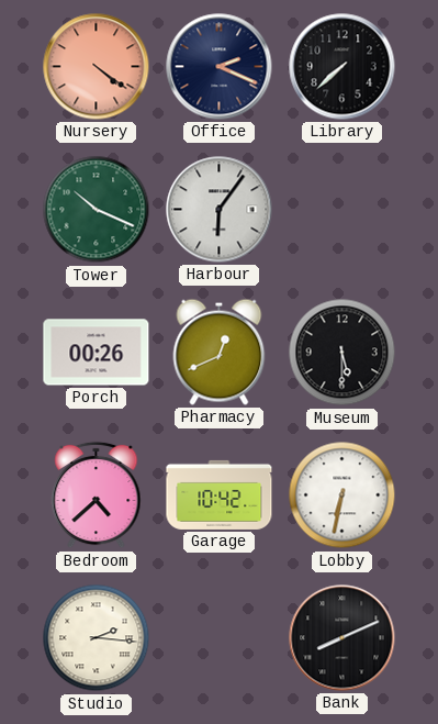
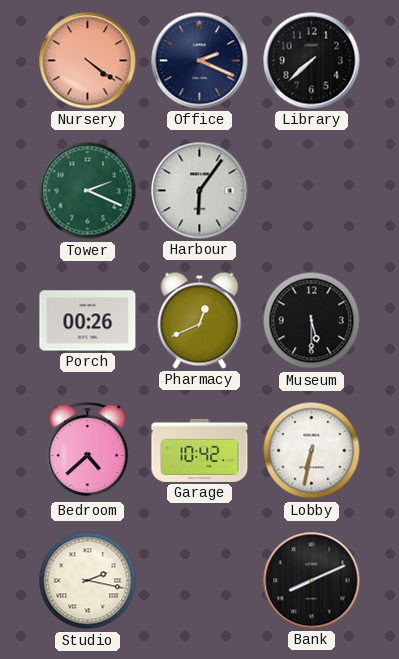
Tower: 10:19 -> 2:19 (88, 191)
Studio: 2:16 -> 2:17 (88, 581)
